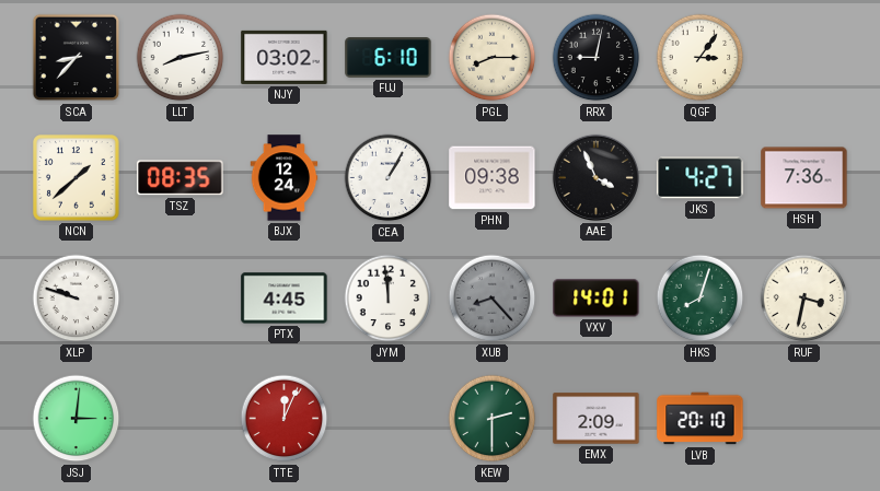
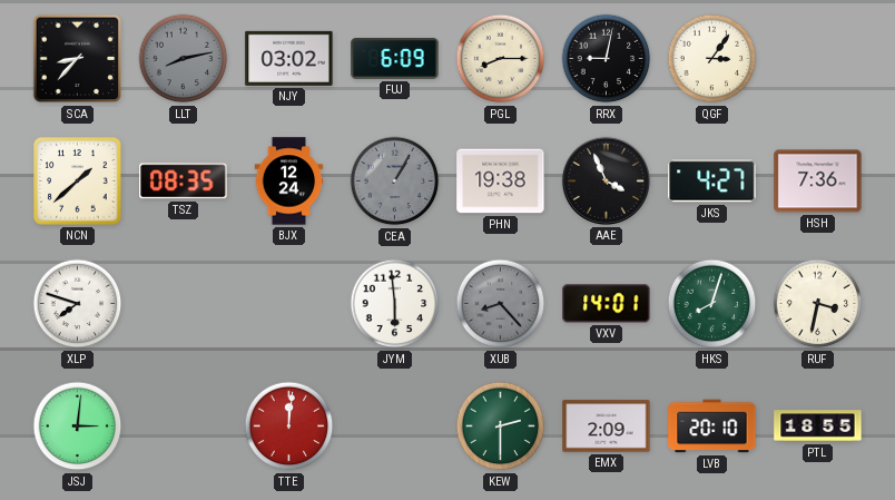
LLT dial: white -> grey (184, 59)
FUJ: 6:10 -> 6:09 (395, 59)
CEA dial: white -> grey (395, 182)
PHN: 09:38 -> 19:38 (501, 182)
XLP: 9:48 -> 7:48 (78, 304)
PTX: 4:45 -> none (285, 299)
JYM: 11:59 -> 5:59 (395, 304)
TTE: 12:04 -> 12:01 (289, 427)
PTL: none -> 18:55 (818, 427)
